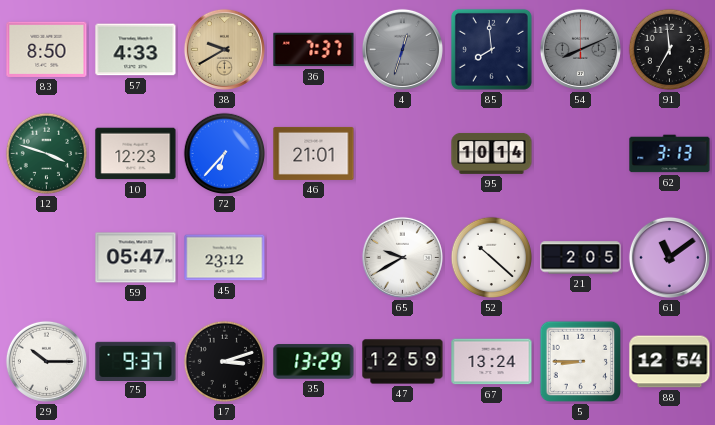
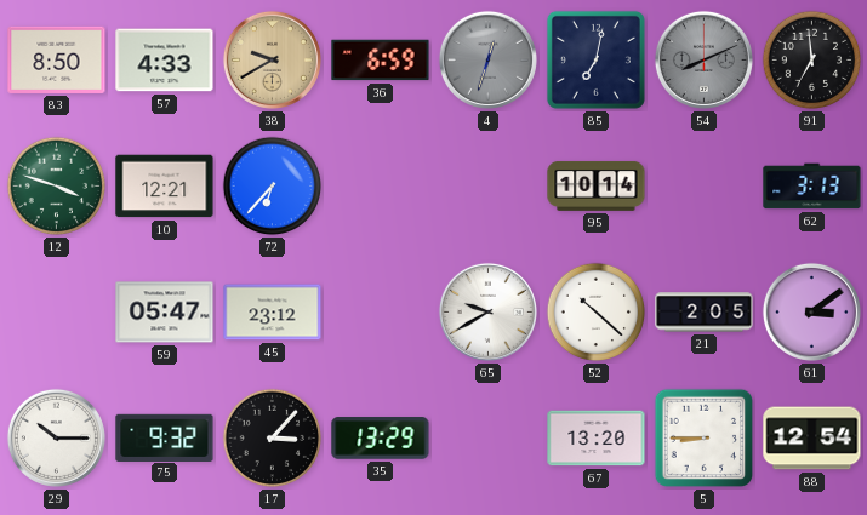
36: 7:37 -> 6:59 (381, 61)
85: 7:59 -> 7:02 (595, 59)
10: 12:23 -> 12:21 (165, 187)
46: 21:01 -> none (314, 153)
61: 11:09 -> 3:09 (811, 311)
75: 9:37 -> 9:32 (165, 437)
17: 3:12 -> 3:07 (273, 439)
47: 12:59 -> none (403, 362)
67: 13:24 -> 13:20 (597, 439)
